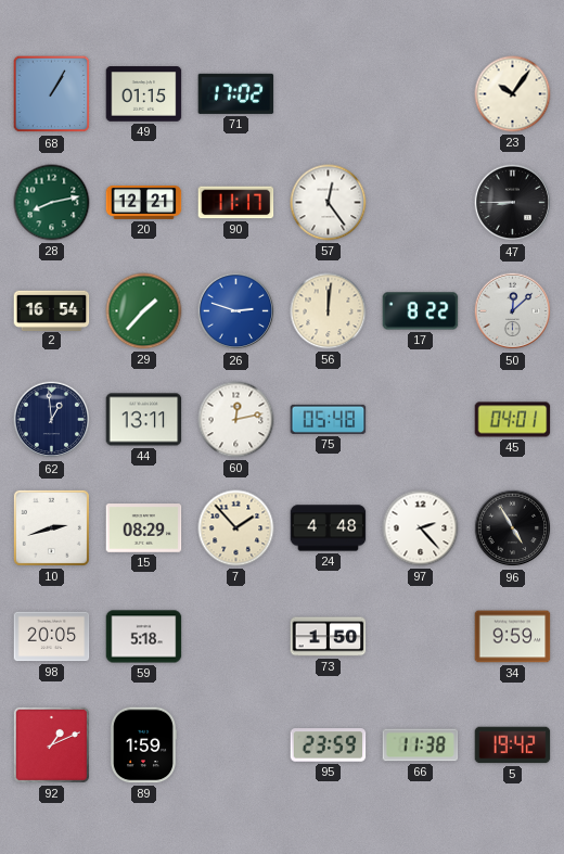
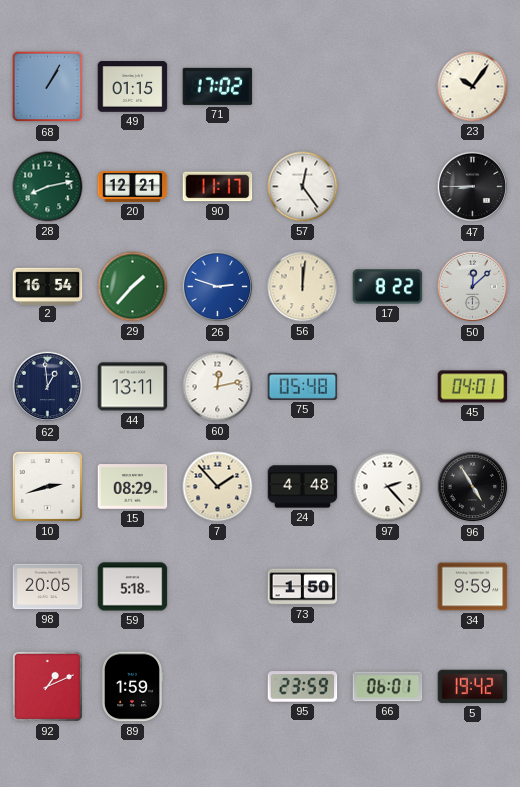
66: 11:38 -> 06:01 (388, 687)
